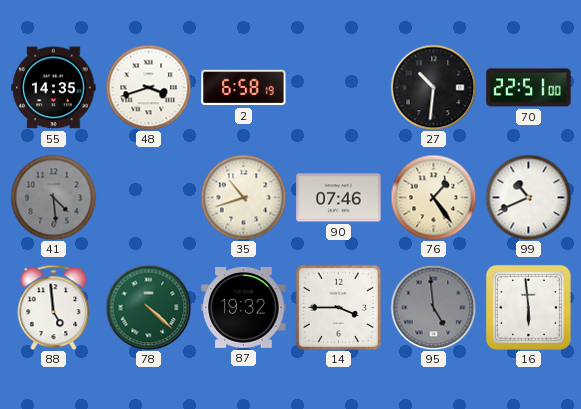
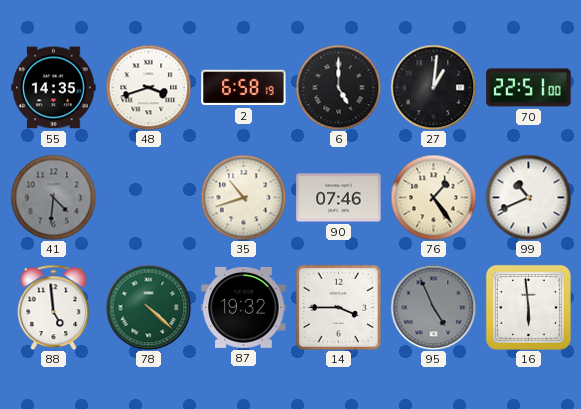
6: none -> 5:00 (338, 87)
27: 10:31 -> 1:01 (433, 87)
41: 4:29 -> 4:31 (53, 197)
95: 4:59 -> 4:56 (433, 307)
